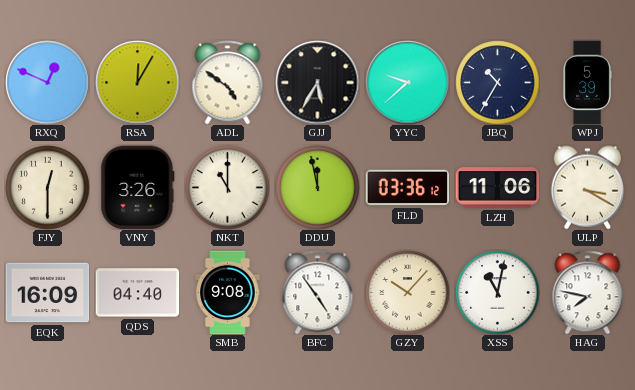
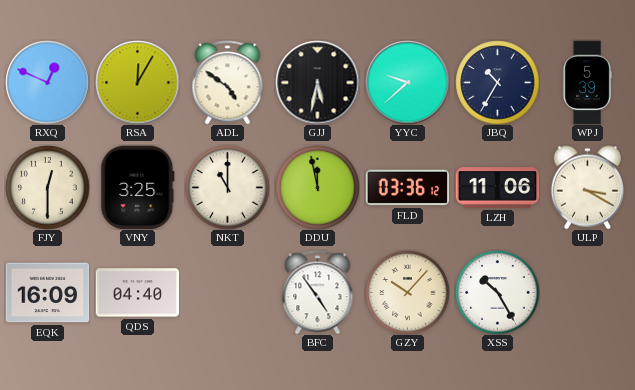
GJJ: 5:35 -> 5:32 (317, 82)
VNY: 3:26 -> 3:25 (138, 187)
SMB: 9:08 -> none (228, 292)
XSS: 11:02 -> 10:25 (497, 292)
HAG: 7:47 -> none (588, 292)
